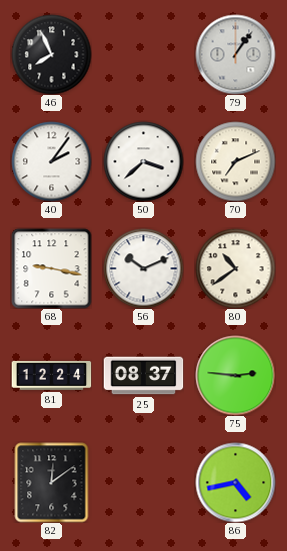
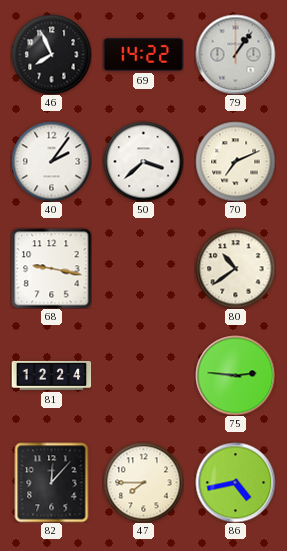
69: none -> 14:22 (143, 55)
56: 10:11 -> none (143, 268)
25: 08:37 -> none (143, 376)
82: 12:09 -> 12:07 (52, 482)
47: none -> 7:45 (143, 482)
